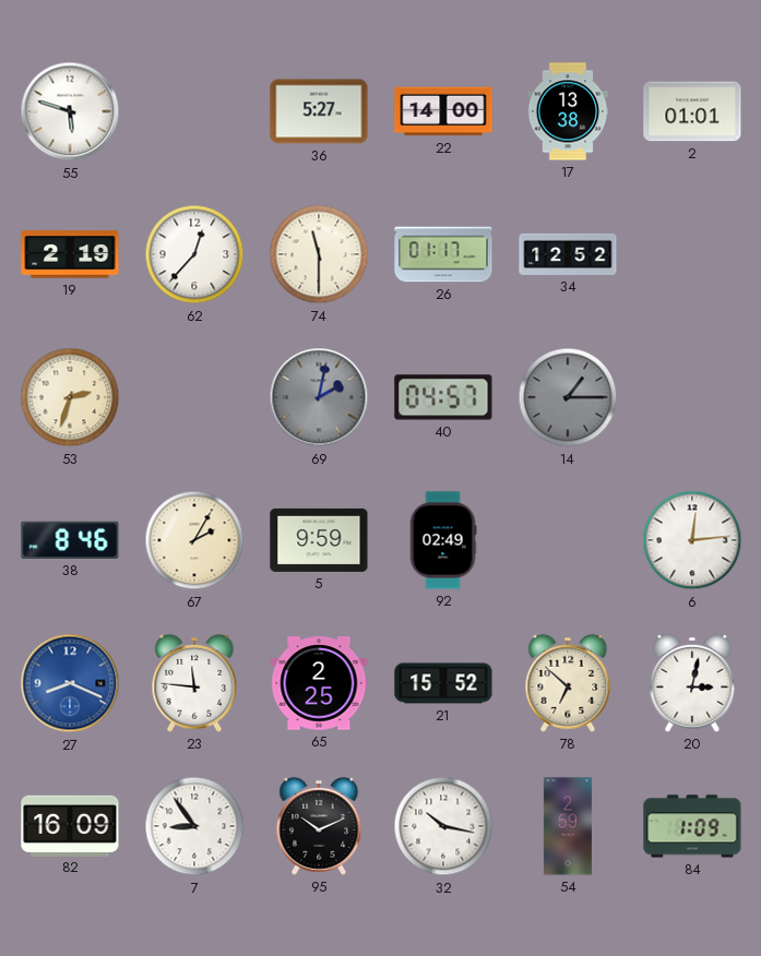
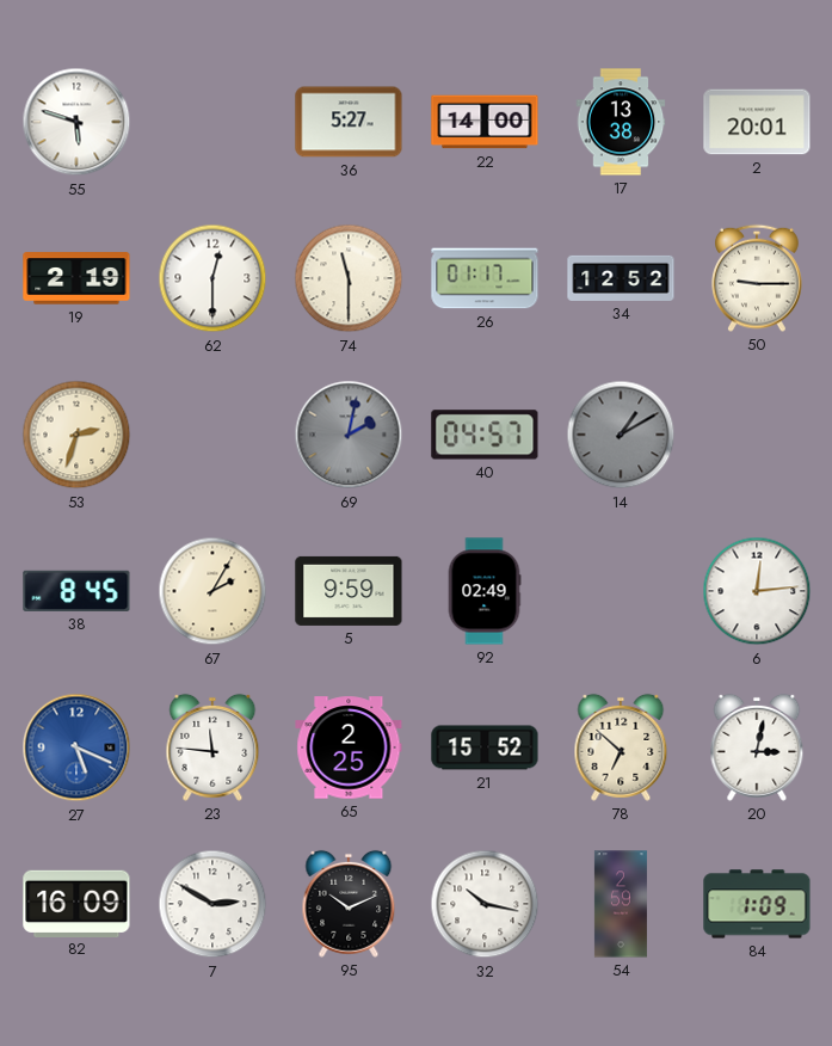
2: 01:01 -> 20:01 (757, 122)
62: 12:37 -> 12:30 (212, 278)
50: none -> 9:15 (757, 278)
14: 1:15 -> 1:10 (621, 435)
38: 8:46 -> 8:45 (76, 591)
27: 8:19 -> 5:19 (76, 747)
7: 8:54 -> 2:50 (212, 904)
